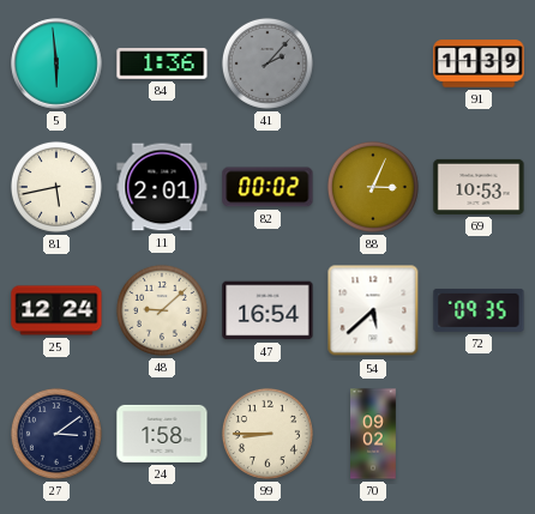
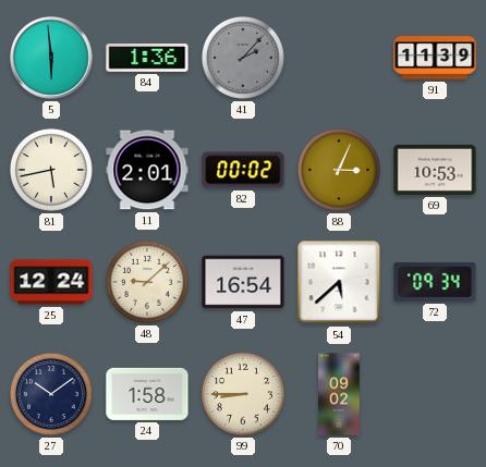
72: 09:35 -> 09:34 (435, 282)
27: 3:09 -> 10:09 (51, 394)
